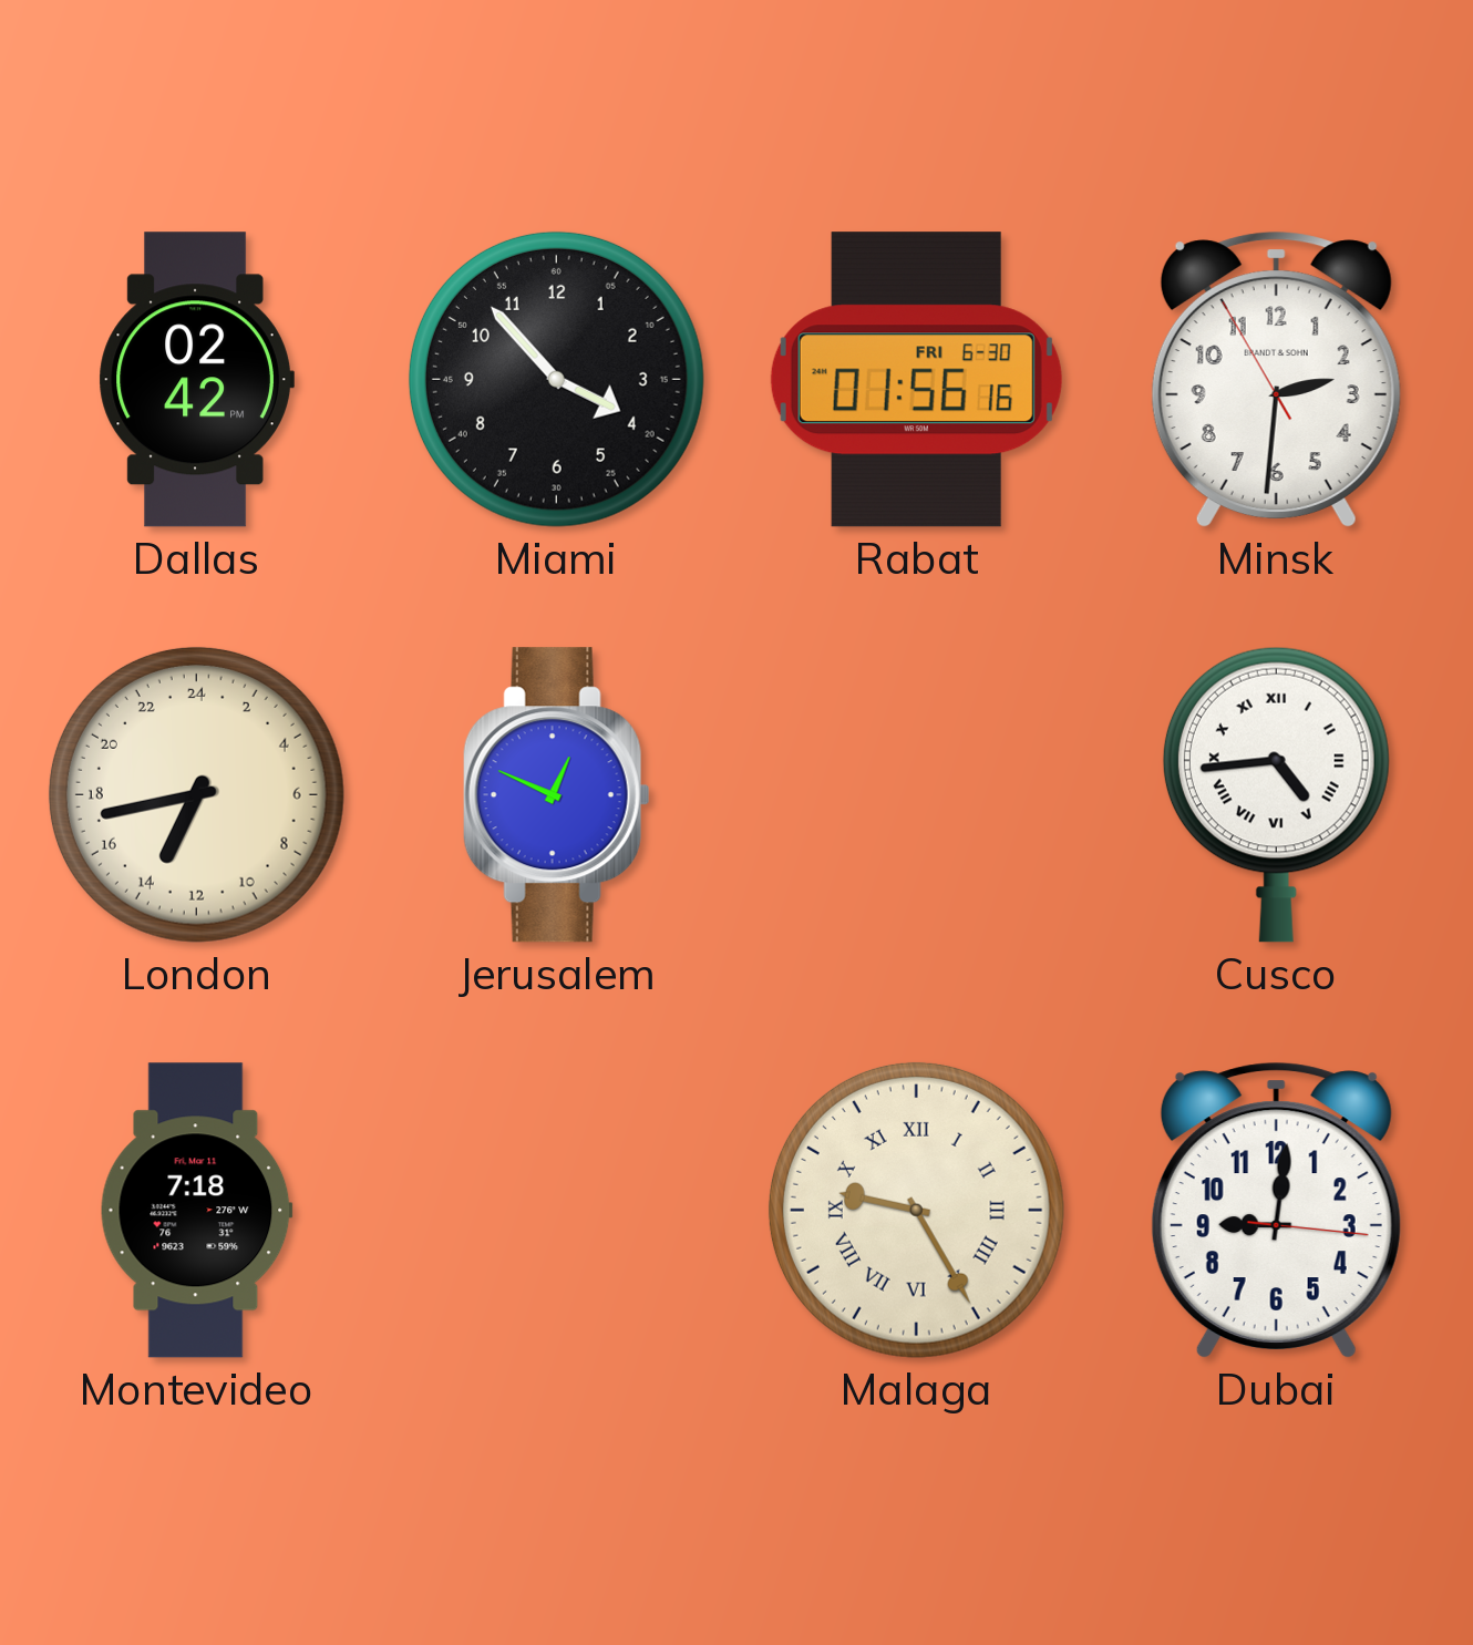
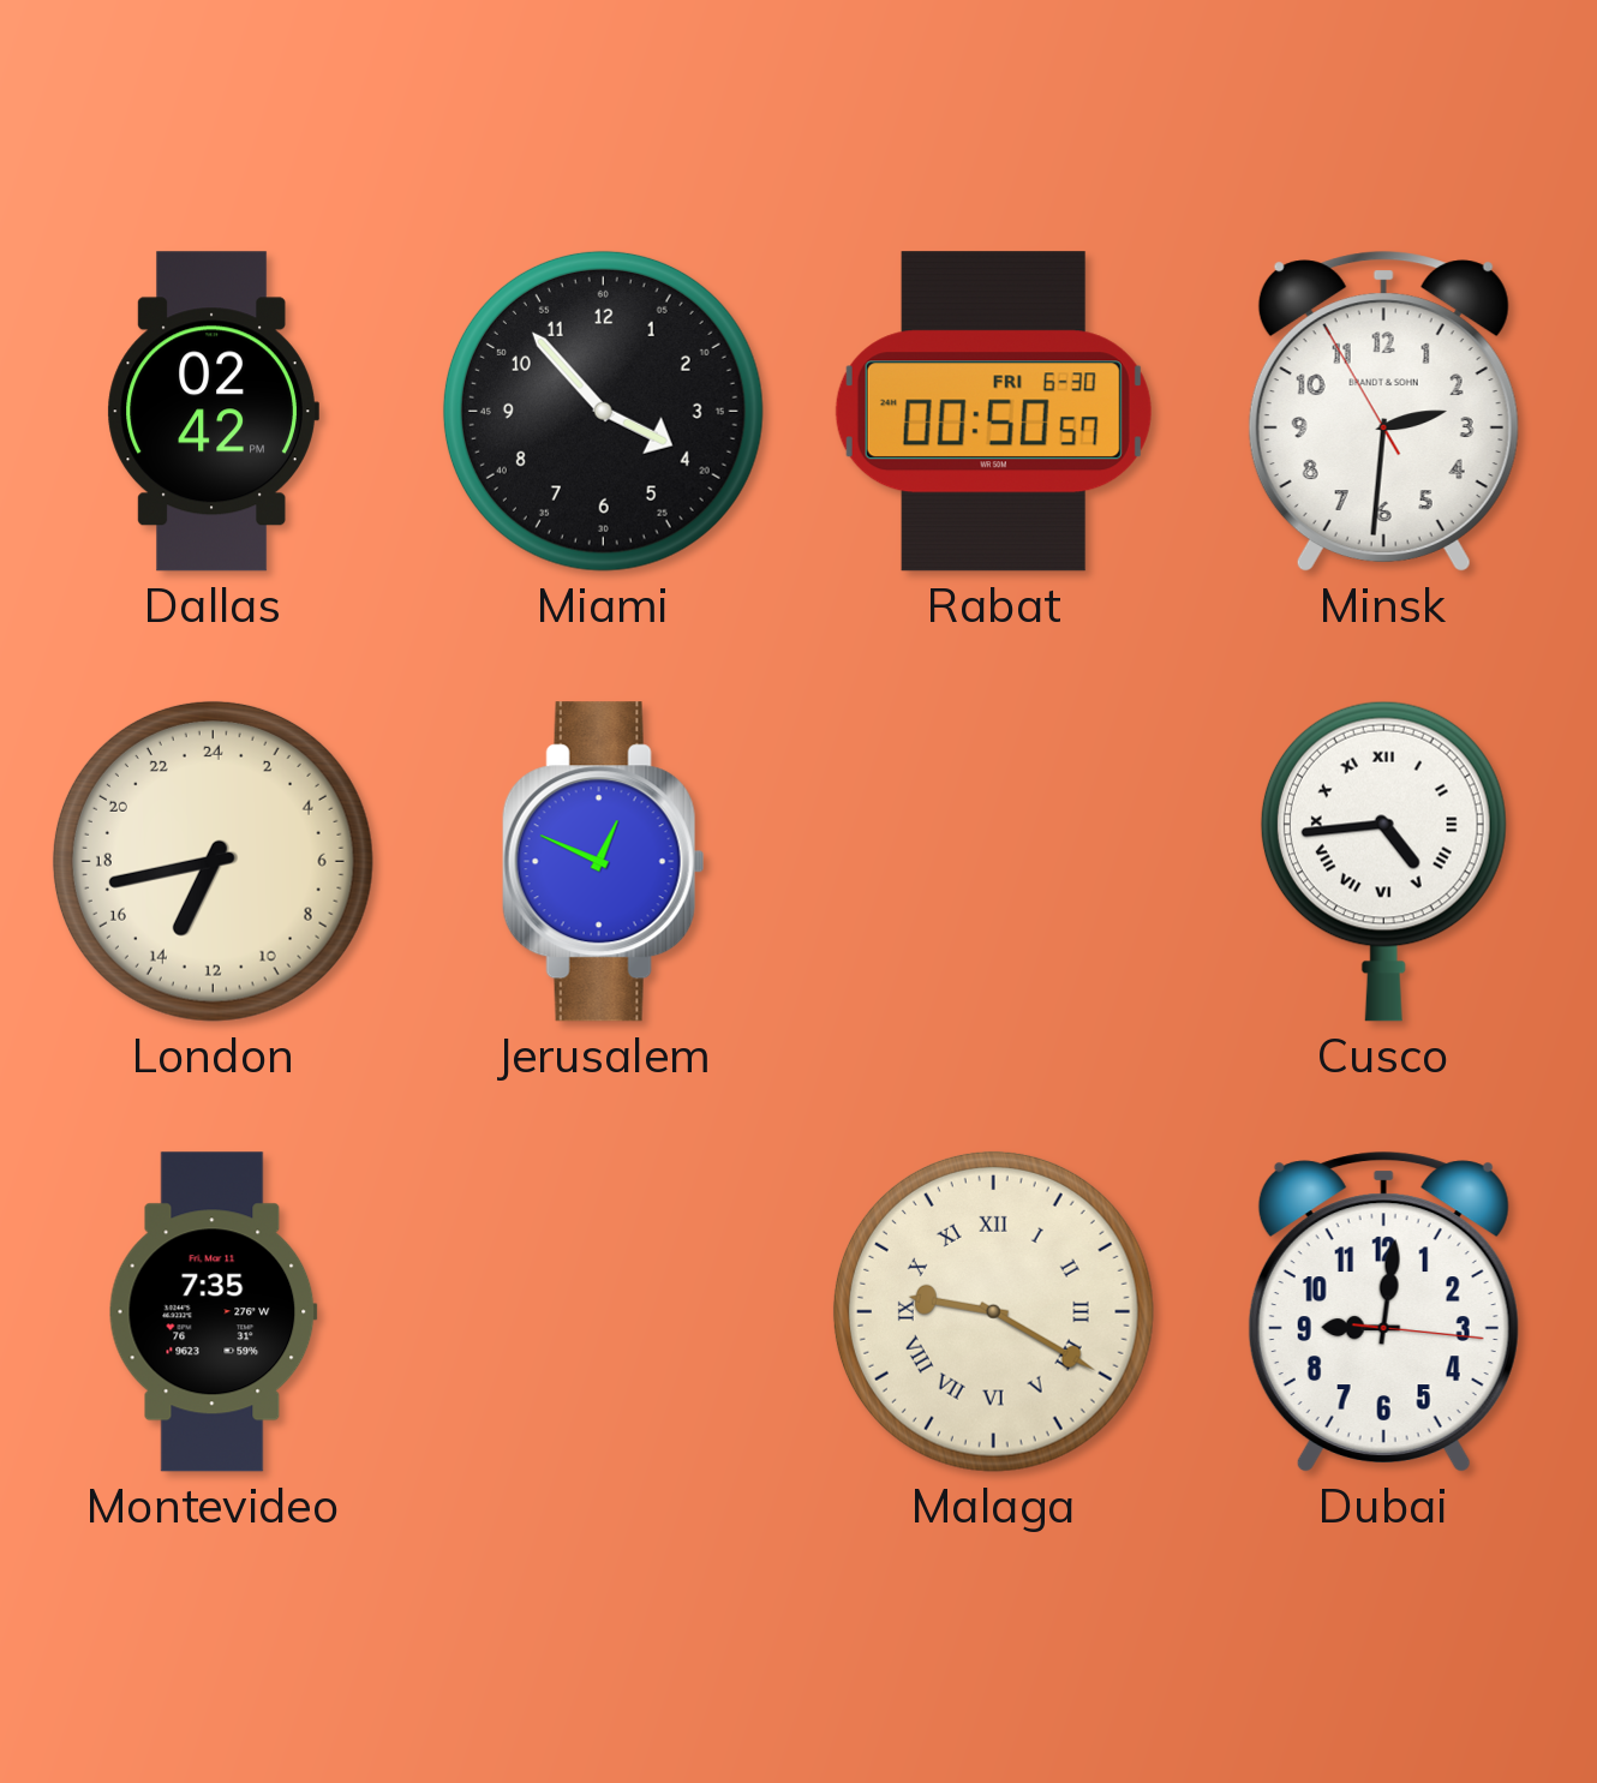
Rabat: 01:56 -> 00:50 (993, 412)
Montevideo: 7:18 -> 7:35 (213, 1312)
Malaga: 9:25 -> 9:20 (993, 1311)
